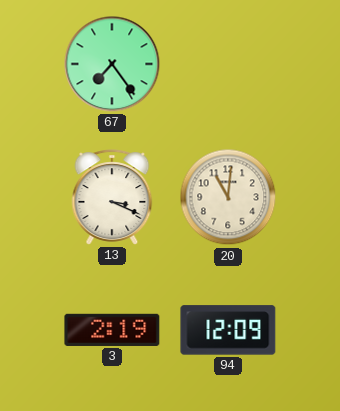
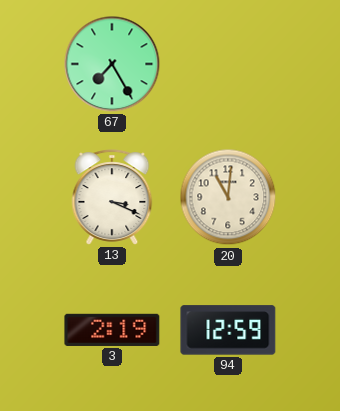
67: 7:24 -> 7:25 (112, 64)
94: 12:09 -> 12:59 (228, 330)
